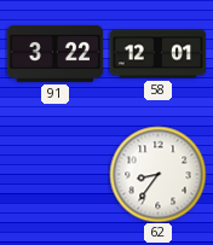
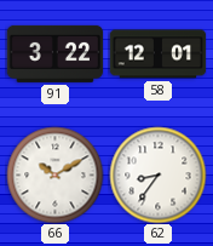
66: none -> 10:10 (54, 175)
